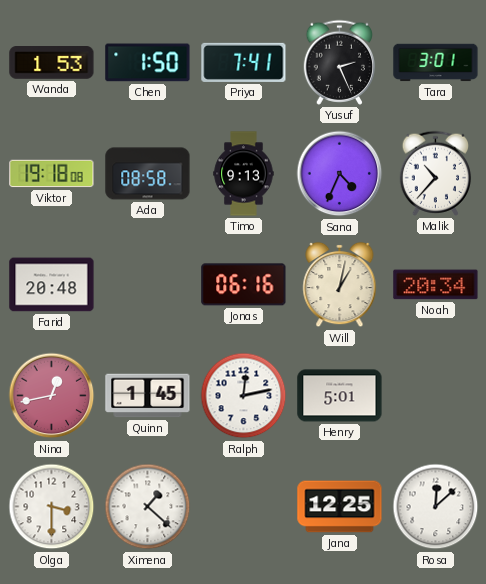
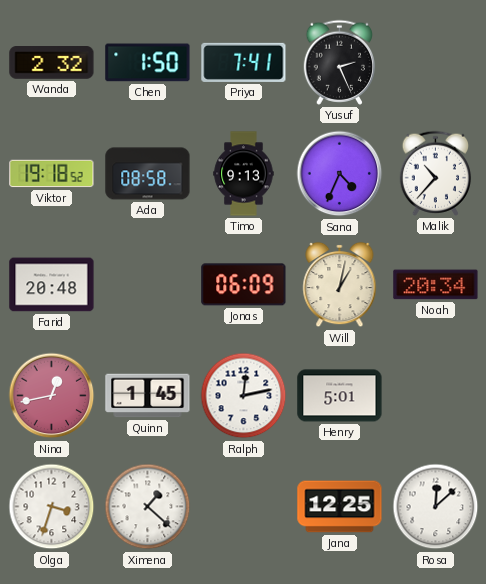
Wanda: 1:53 -> 2:32 (52, 63)
Tara: 3:01 -> none (436, 63)
Viktor: 19:18:08 -> 19:18:52 (52, 174)
Jonas: 06:16 -> 06:09 (244, 285)
Olga: 3:30 -> 3:33 (52, 507)
